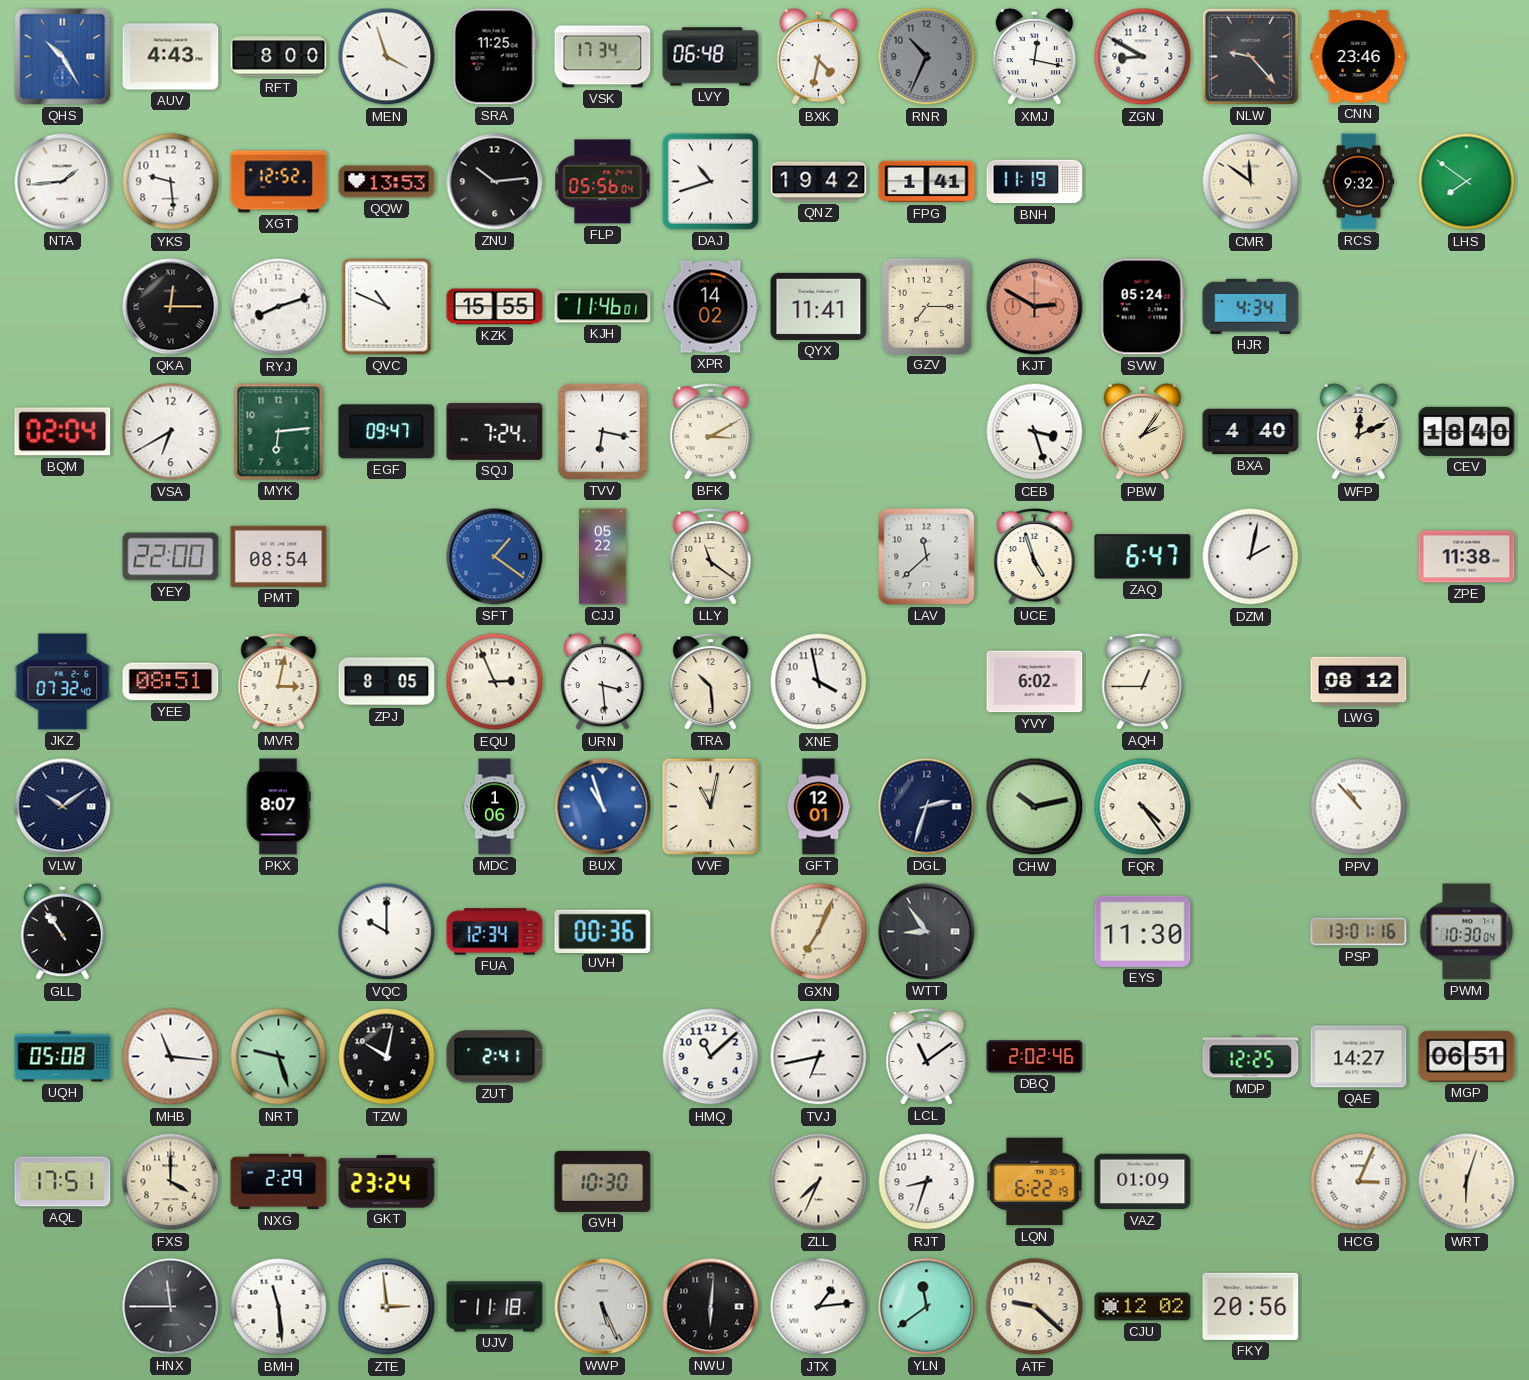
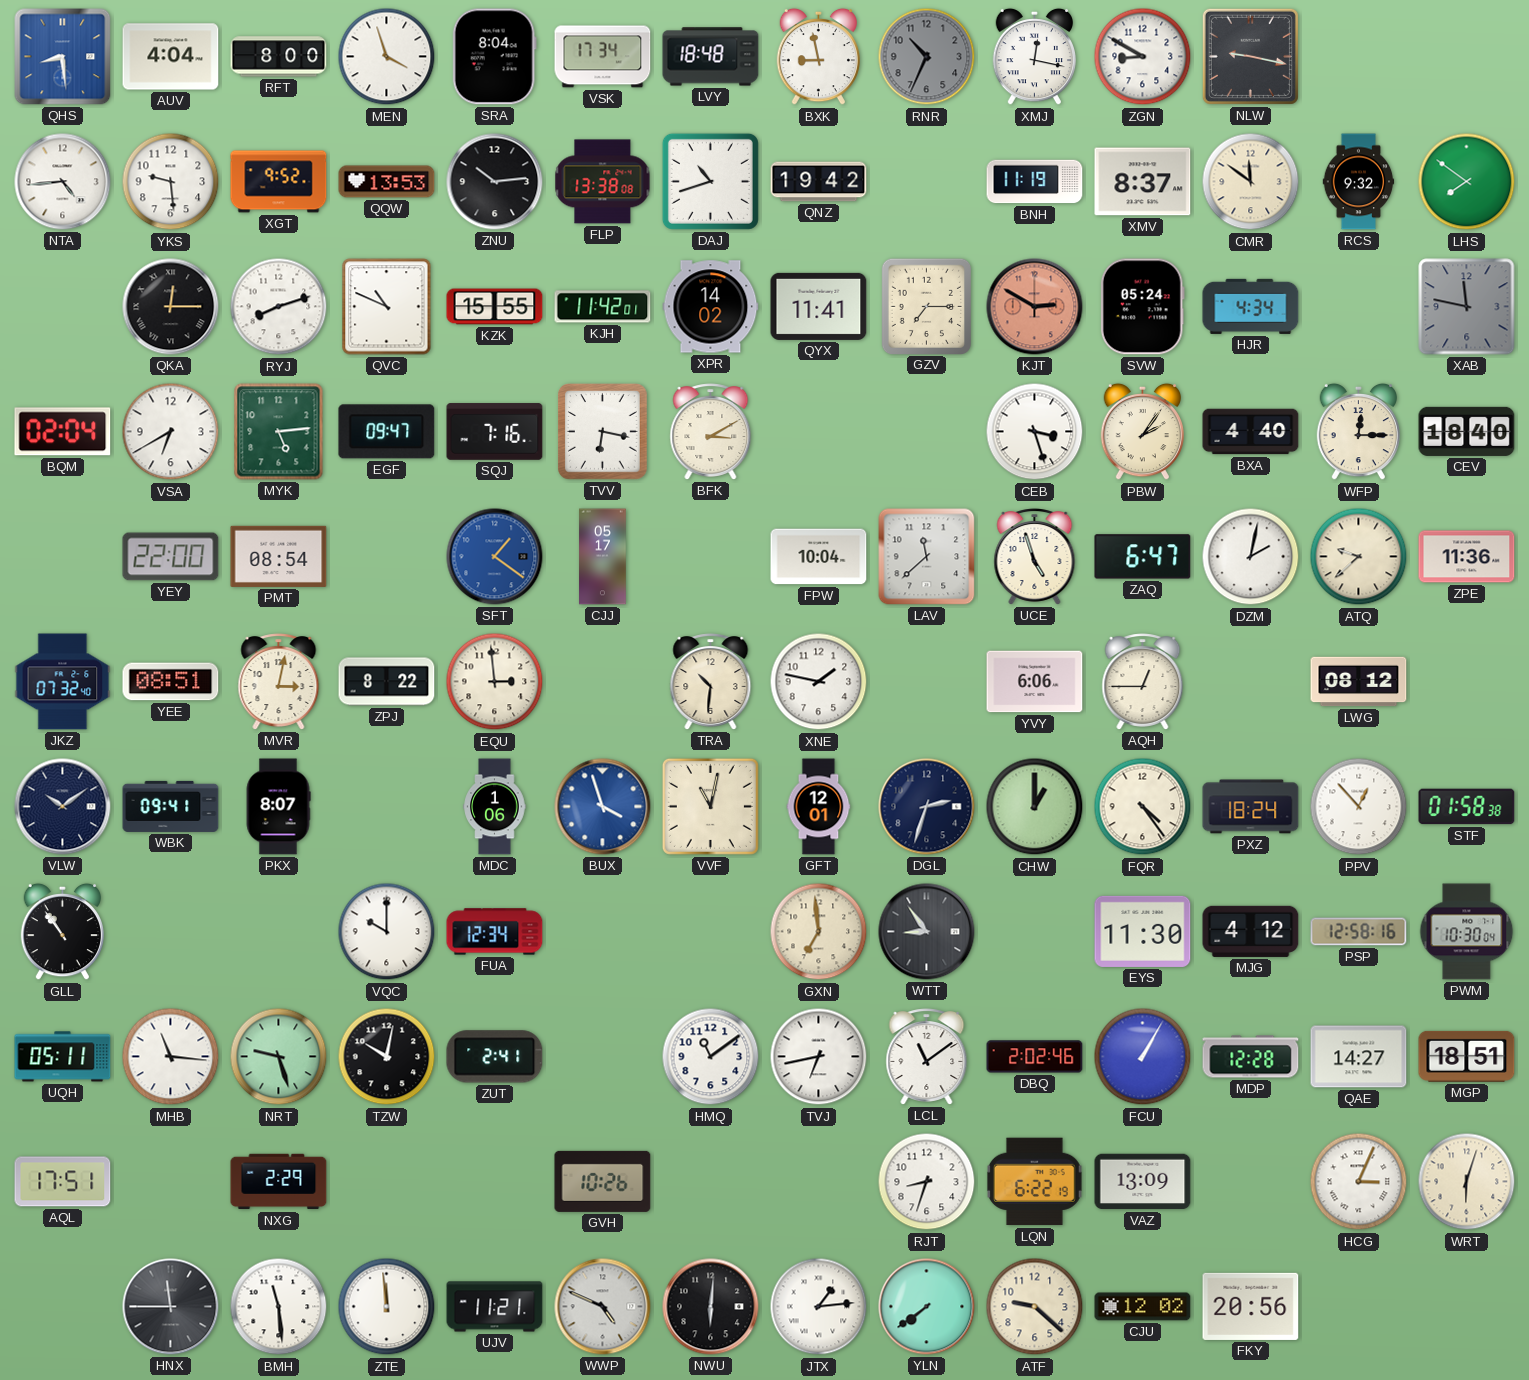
QHS: 10:25 -> 8:29 (63, 57)
AUV: 4:43 -> 4:04 (171, 57)
SRA: 11:25 -> 8:04 (494, 57)
LVY: 06:48 -> 18:48 (711, 57)
BXK: 4:32 -> 8:58 (818, 57)
NLW: 9:23 -> 9:17 (1250, 56)
CNN: 23:46 -> none (1359, 57)
NTA: 1:44 -> 4:44 (63, 182)
XGT: 12:52 -> 9:52 (279, 182)
FLP: 05:56 -> 13:38 (603, 182)
FPG: 1:41 -> none (927, 182)
XMV: none -> 8:37 (1143, 182)
KJH: 11:46 -> 11:42 (603, 307)
XAB: none -> 11:47 (1467, 307)
MYK: 6:14 -> 5:14 (279, 432)
SQJ: 7:24 -> 7:16 (495, 432)
WFP: 12:11 -> 12:15 (1358, 432)
CJJ: 05:22 -> 05:17 (603, 557)
LLY: 11:21 -> none (711, 557)
FPW: none -> 10:04 (819, 557)
ATQ: none -> 9:38 (1359, 557)
ZPE: 11:38 -> 11:36 (1467, 557)
ZPJ: 8:05 -> 8:22 (387, 682)
EQU: 2:56 -> 2:59 (495, 682)
URN: 3:29 -> none (602, 682)
TRA: 10:29 -> 10:31 (711, 682)
XNE: 3:58 -> 1:47 (819, 682)
YVY: 6:02 -> 6:06 (1035, 682)
WBK: none -> 09:41 (171, 806)
BUX: 10:57 -> 3:57 (603, 807)
CHW: 10:13 -> 1:00 (1035, 807)
PXZ: none -> 18:24 (1251, 807)
PPV: 10:53 -> 12:53 (1359, 807)
STF: none -> 01:58 (1467, 807)
UVH: 00:36 -> none (603, 931)
GXN: 7:04 -> 6:59 (819, 932)
MJG: none -> 4:12 (1251, 931)
PSP: 13:01 -> 12:58 (1359, 932)
UQH: 05:08 -> 05:11 (63, 1057)
HMQ: 11:08 -> 11:09 (711, 1057)
FCU: none -> 1:05 (1143, 1057)
MDP: 12:25 -> 12:28 (1251, 1057)
MGP: 06:51 -> 18:51 (1467, 1056)
FXS: 4:00 -> none (171, 1182)
GKT: 23:24 -> none (387, 1182)
GVH: 10:30 -> 10:26 (603, 1181)
ZLL: 7:34 -> none (819, 1182)
VAZ: 01:09 -> 13:09 (1143, 1182)
ZTE: 2:59 -> 11:59 (387, 1307)
UJV: 11:18 -> 11:21 (495, 1307)
WWP: 5:26 -> 4:49 (603, 1307)
YLN: 11:39 -> 7:39 (927, 1307)
